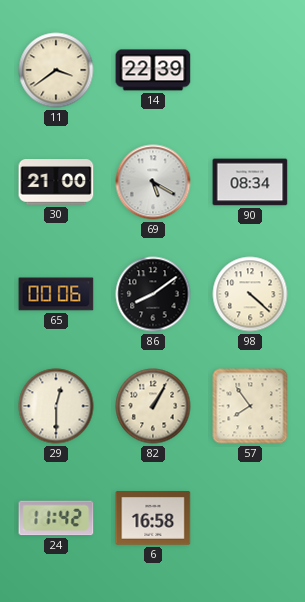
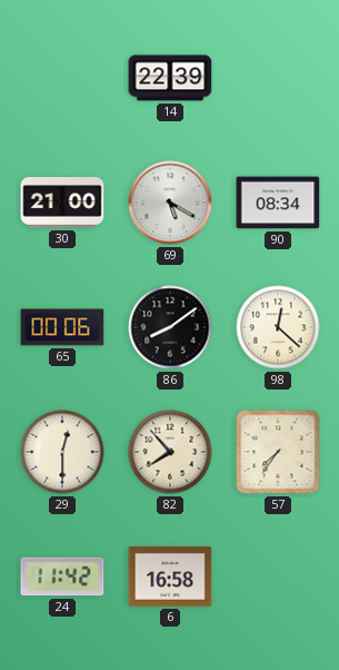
11: 3:39 -> none (56, 70)
98: 4:22 -> 12:22 (278, 327)
82: 1:05 -> 7:53 (170, 452)
57: 7:54 -> 7:36 (278, 452)
